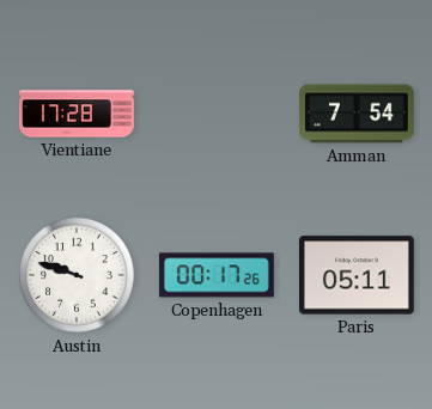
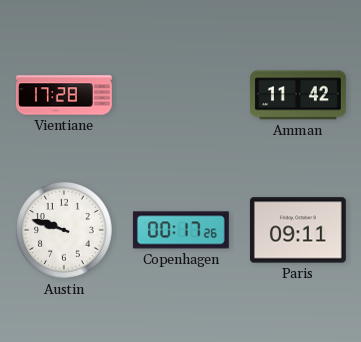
Amman: 7:54 -> 11:42 (298, 95)
Paris: 05:11 -> 09:11 (298, 230)
